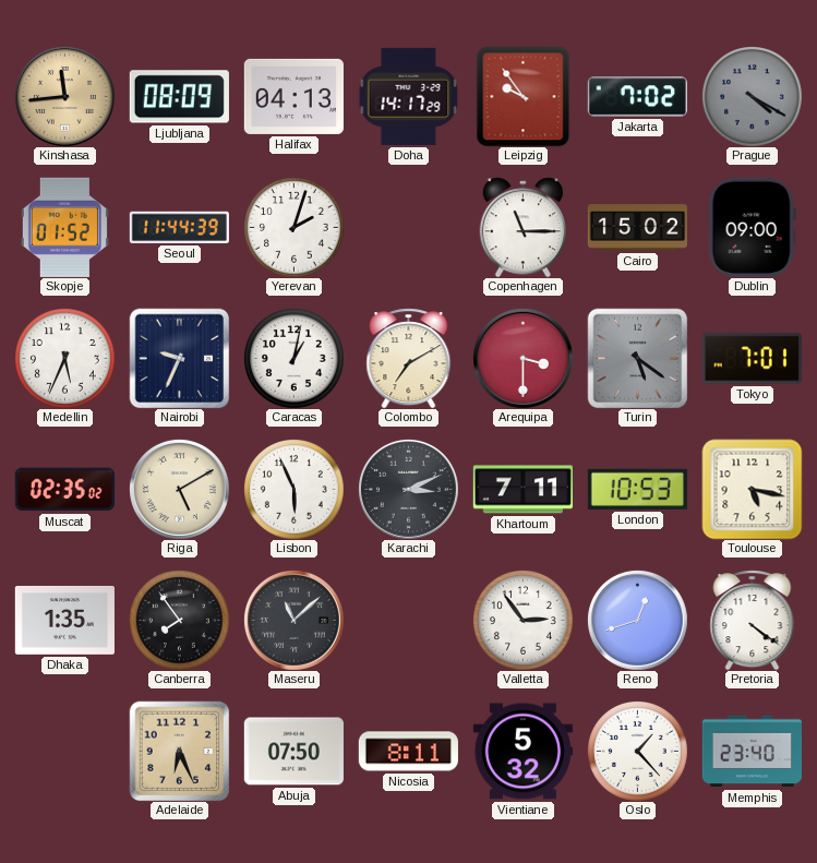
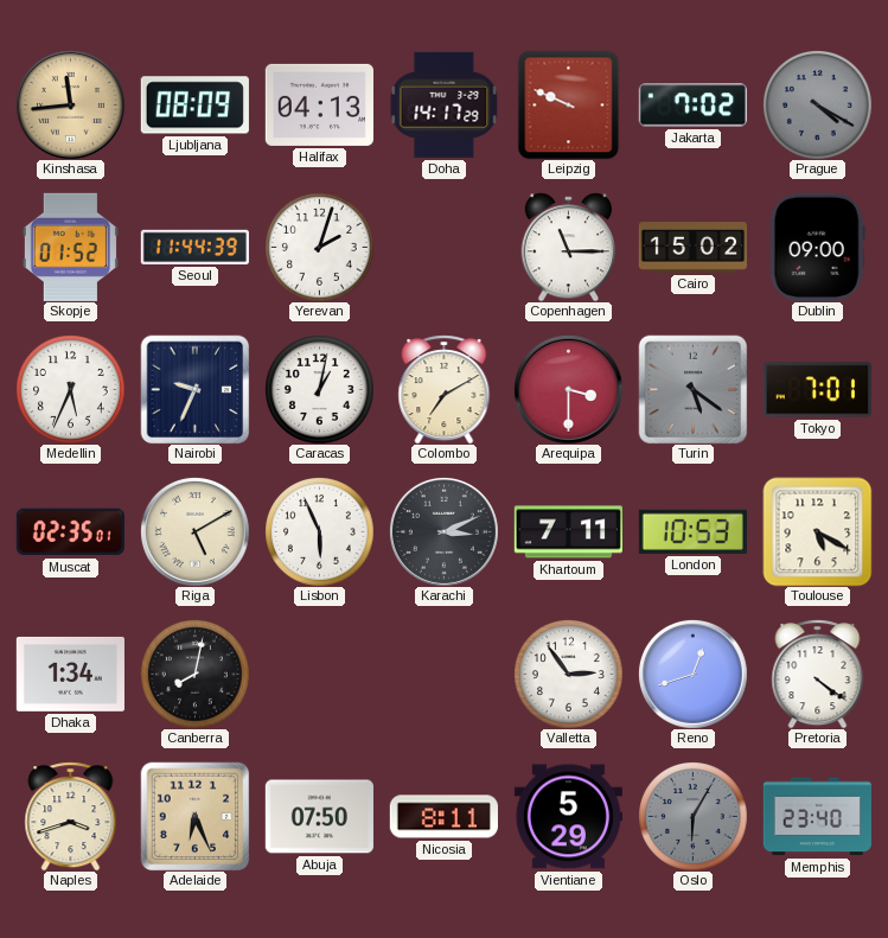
Leipzig: 9:54 -> 9:49 (569, 104)
Muscat: 02:35:02 -> 02:35:01 (70, 532)
Toulouse: 5:17 -> 5:20 (817, 531)
Dhaka: 1:35 -> 1:34 (70, 674)
Canberra: 7:54 -> 8:02 (196, 675)
Maseru: 11:08 -> none (293, 620)
Naples: none -> 3:42 (71, 816)
Vientiane: 5:32 -> 5:29 (568, 817)
Oslo: 1:23 -> 6:05 (694, 817)
Oslo dial: white -> grey (694, 817)
